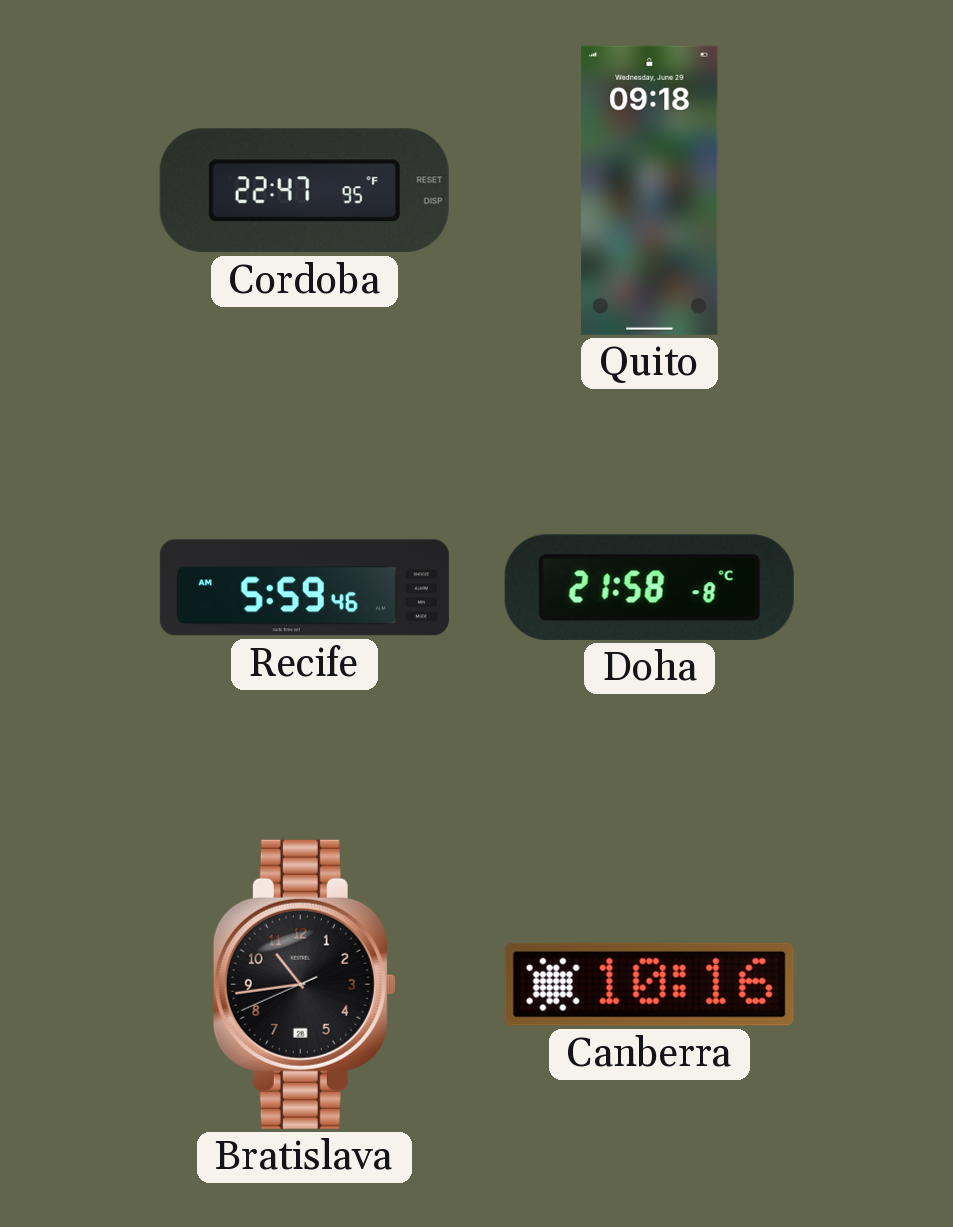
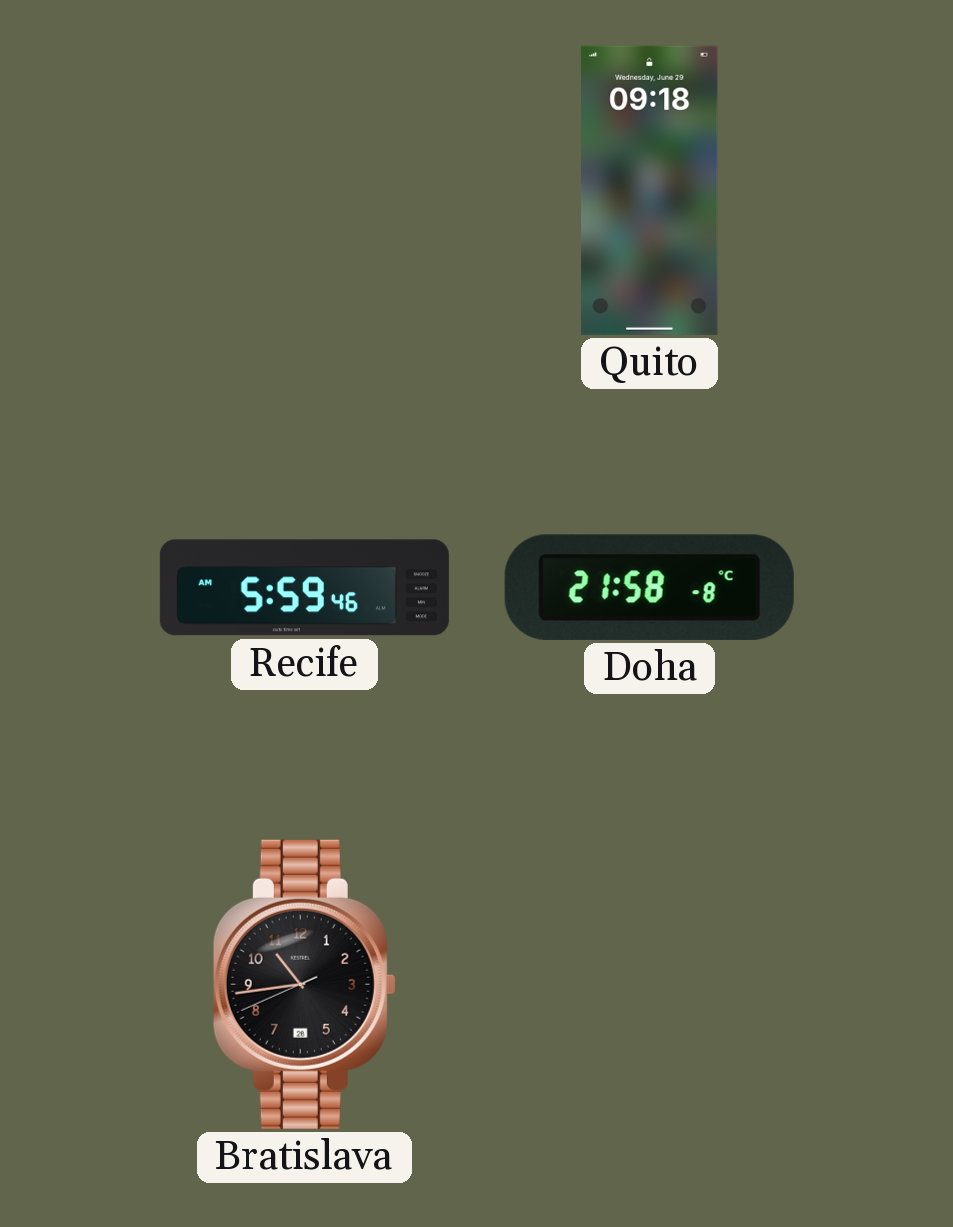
Cordoba: 22:47 -> none (304, 191)
Canberra: 10:16 -> none (649, 984)
